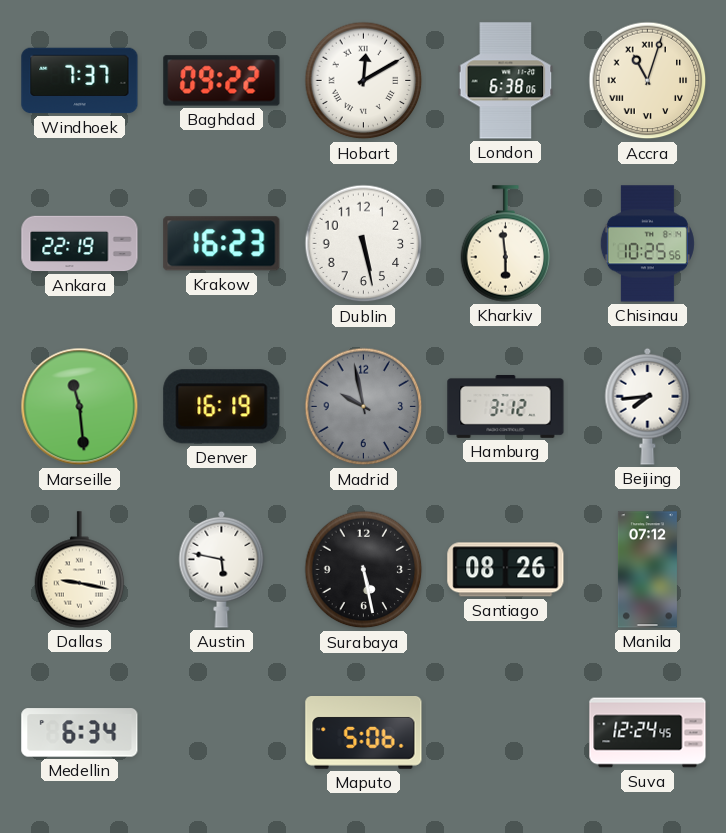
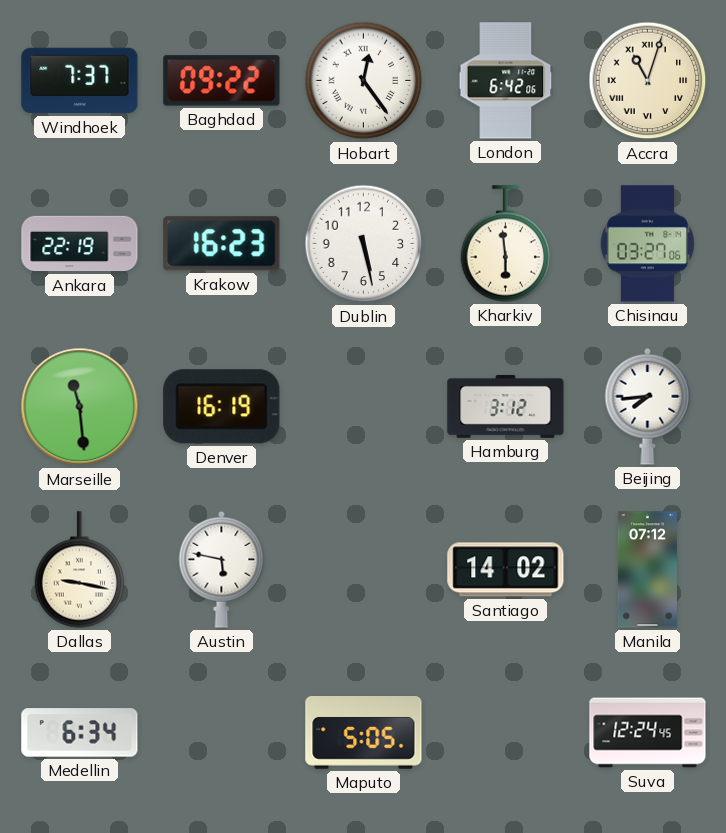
Hobart: 12:10 -> 12:24 (364, 81)
London: 6:38 -> 6:42 (506, 81)
Chisinau: 10:25 -> 03:27 (647, 244)
Madrid: 9:58 -> none (364, 407)
Surabaya: 5:28 -> none (364, 570)
Santiago: 08:26 -> 14:02 (506, 570)
Maputo: 5:06 -> 5:05 (364, 733)
